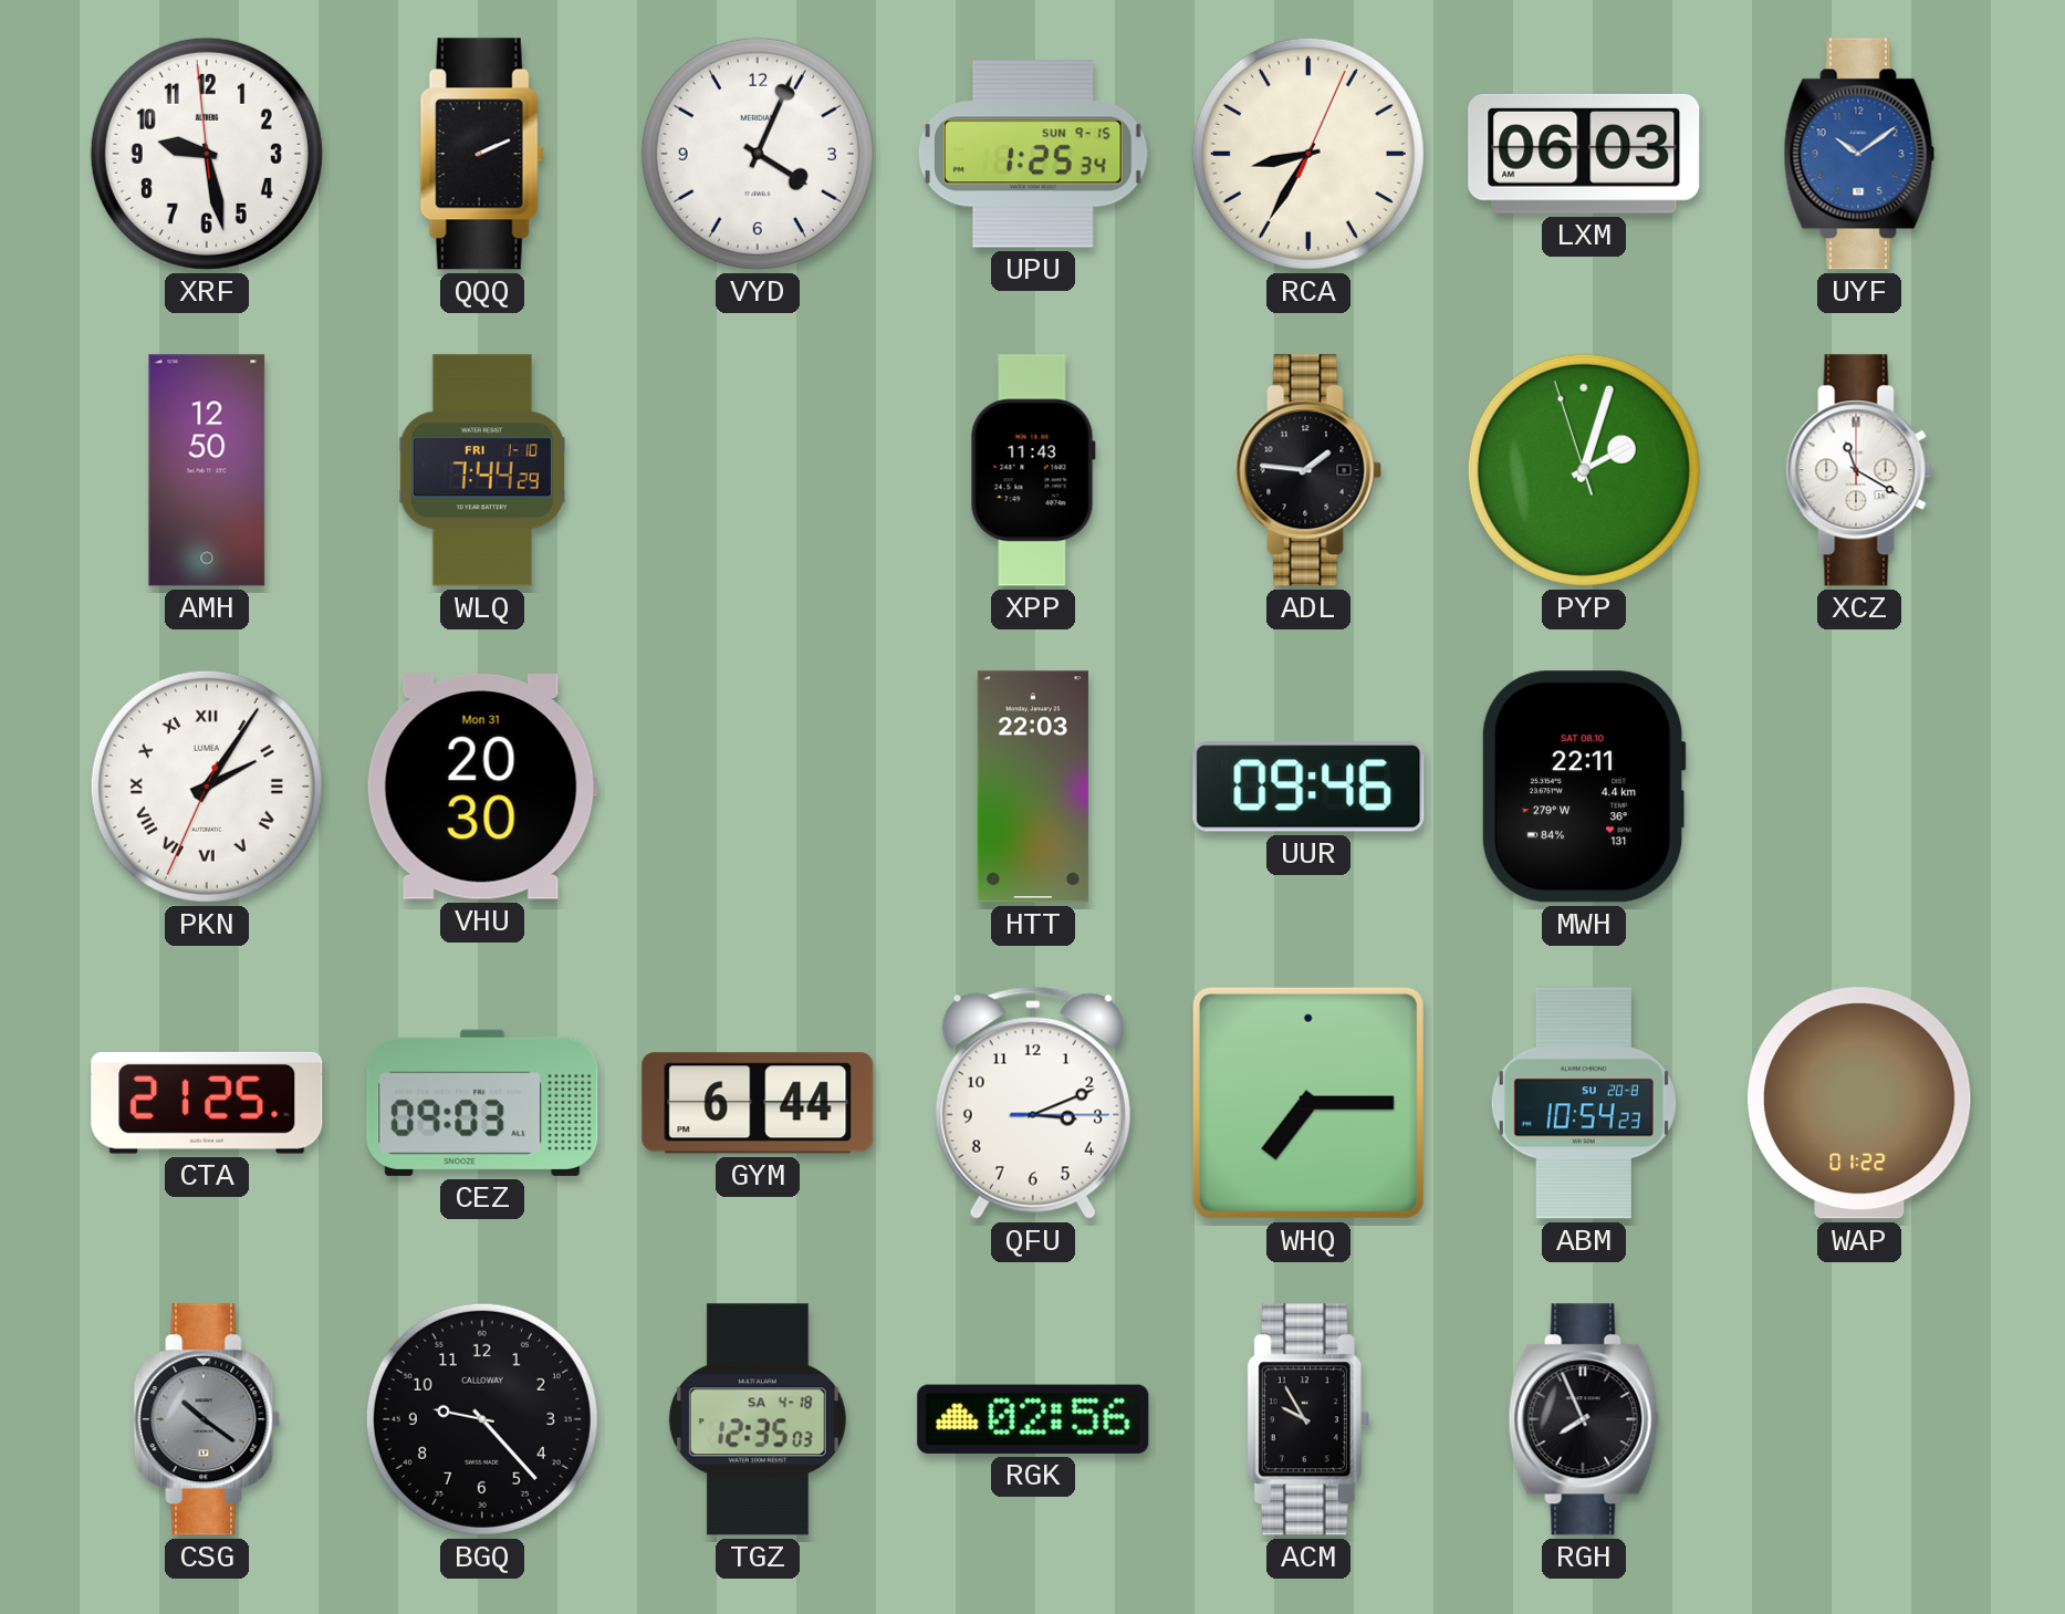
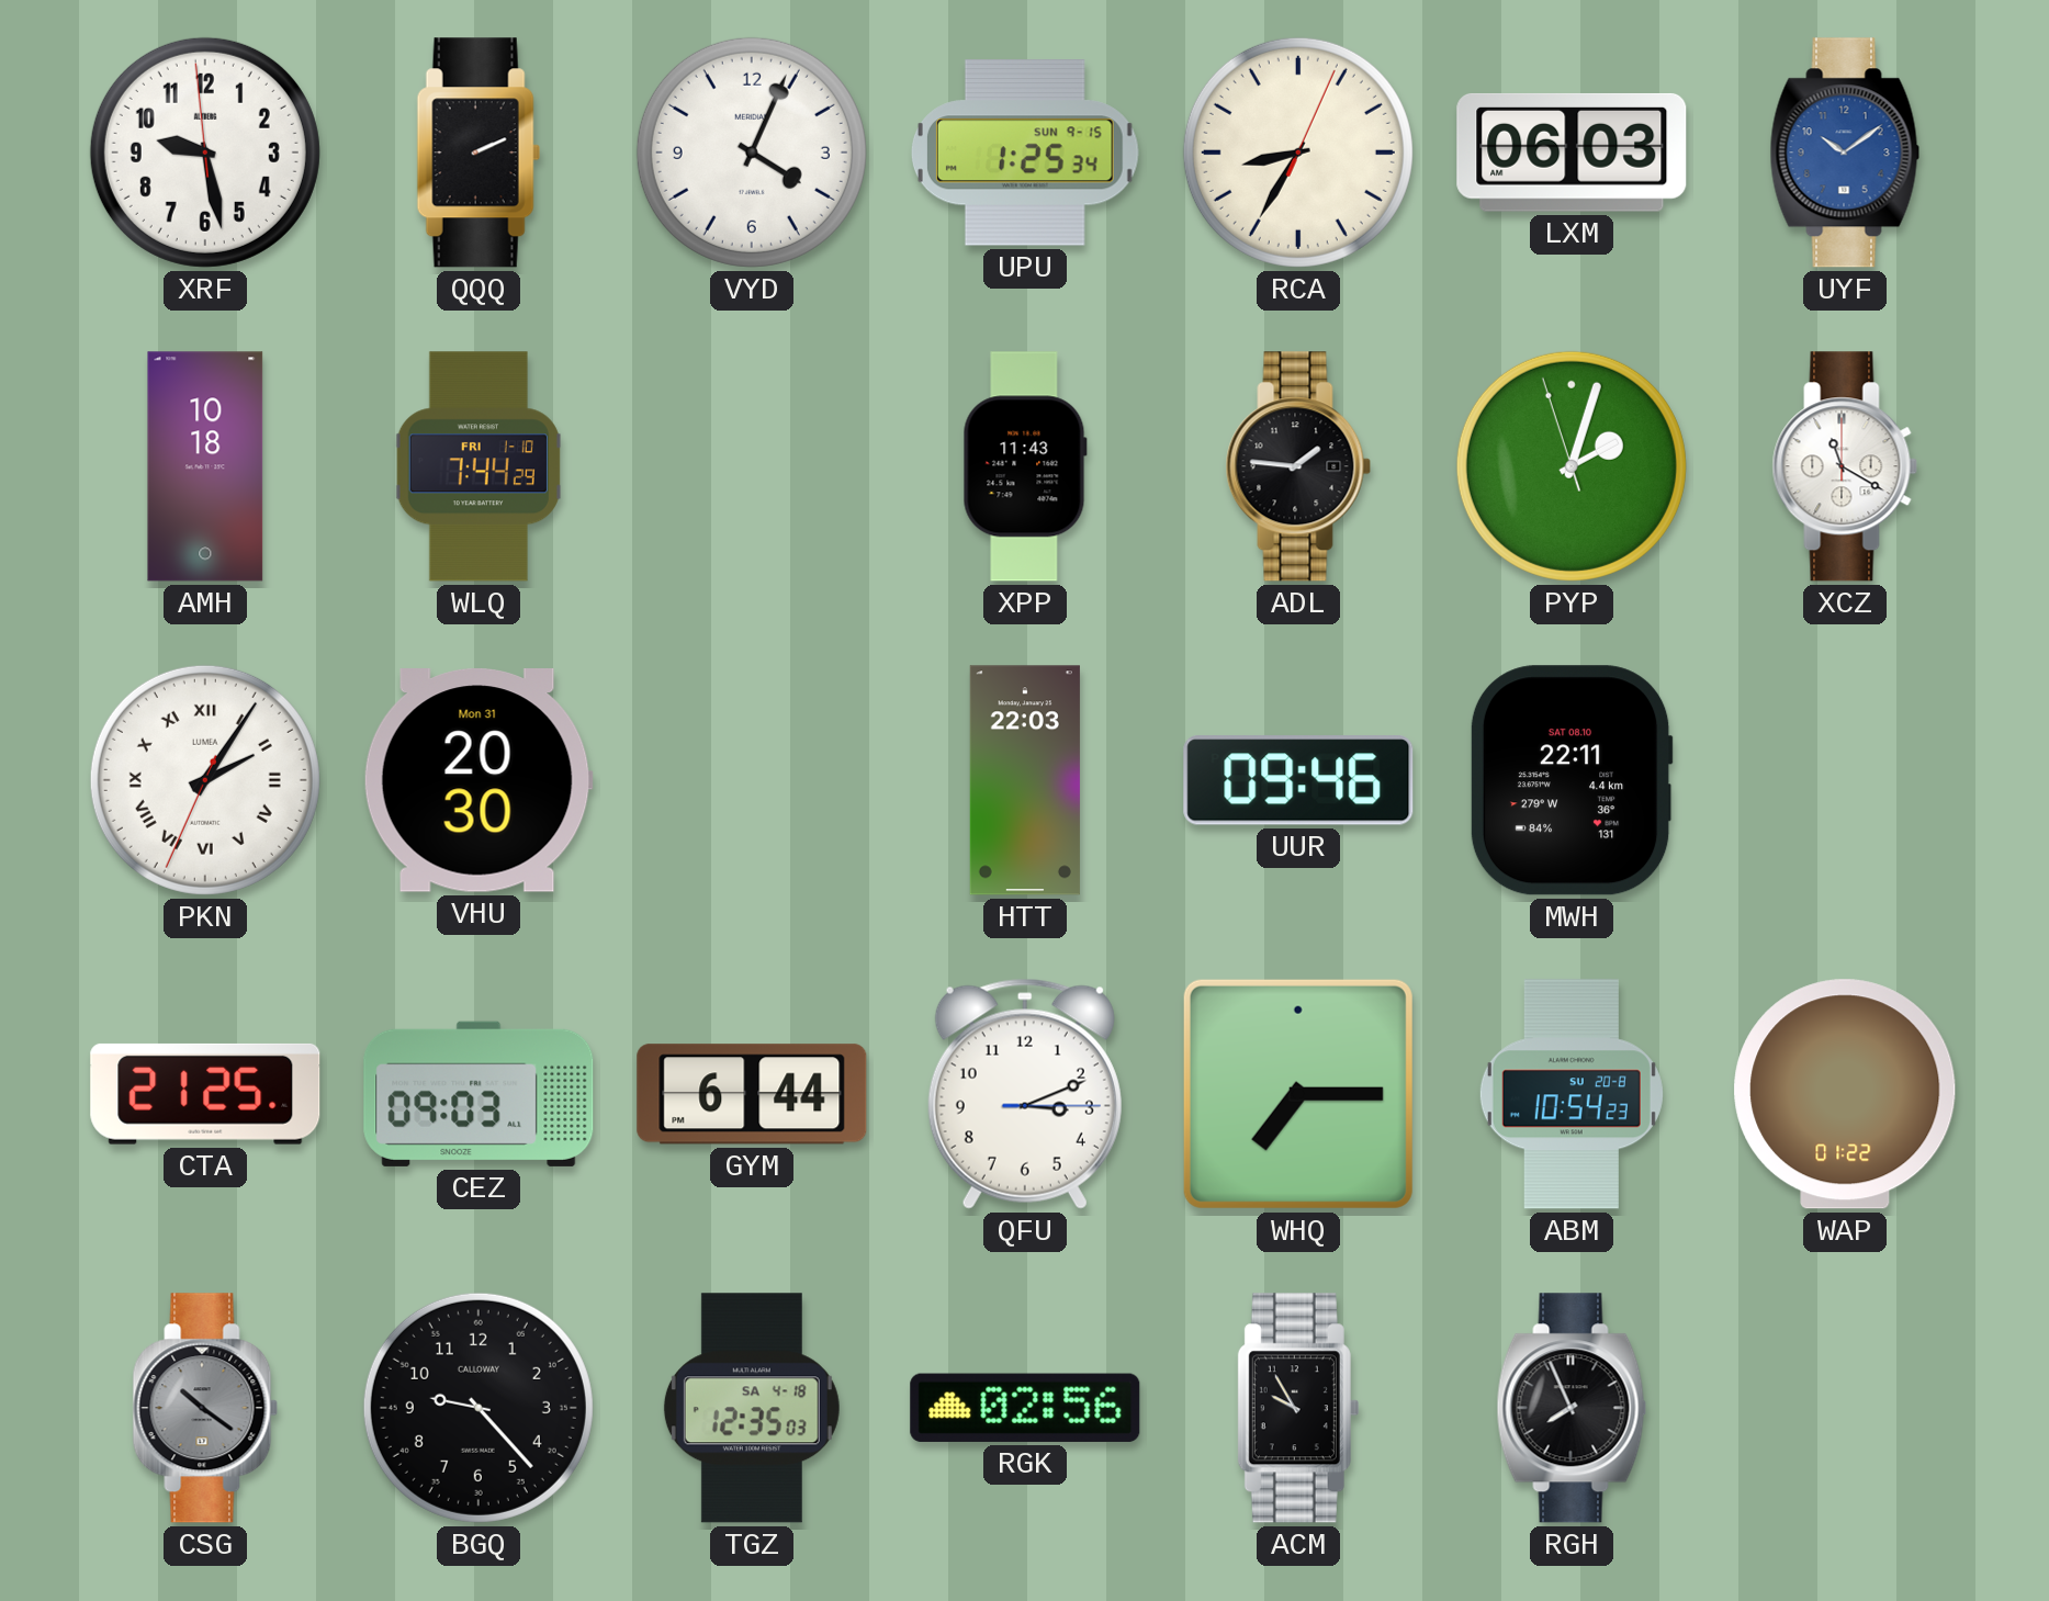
AMH: 12:50 -> 10:18 (205, 466)
